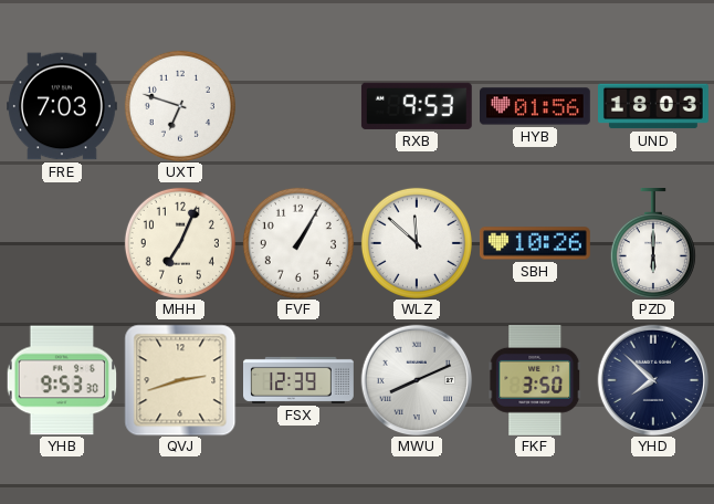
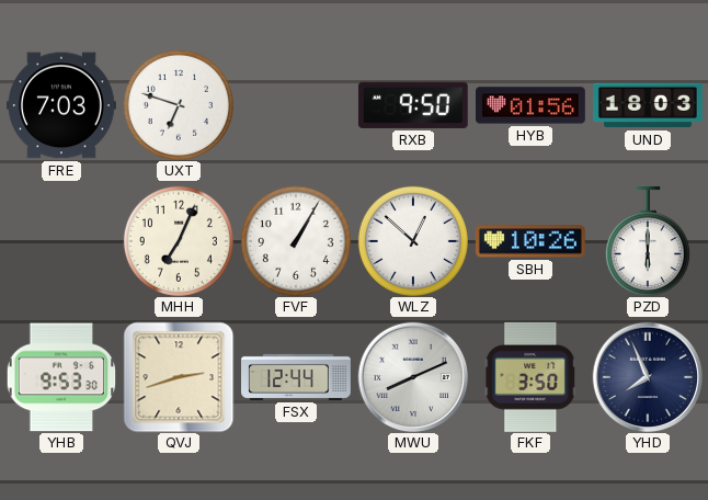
RXB: 9:53 -> 9:50 (413, 105)
WLZ: 11:52 -> 12:52 (413, 241)
FSX: 12:39 -> 12:44 (297, 377)
YHD: 7:52 -> 7:56 (648, 377)
